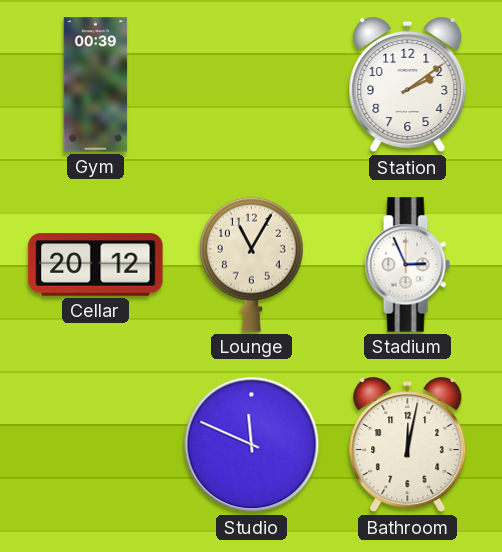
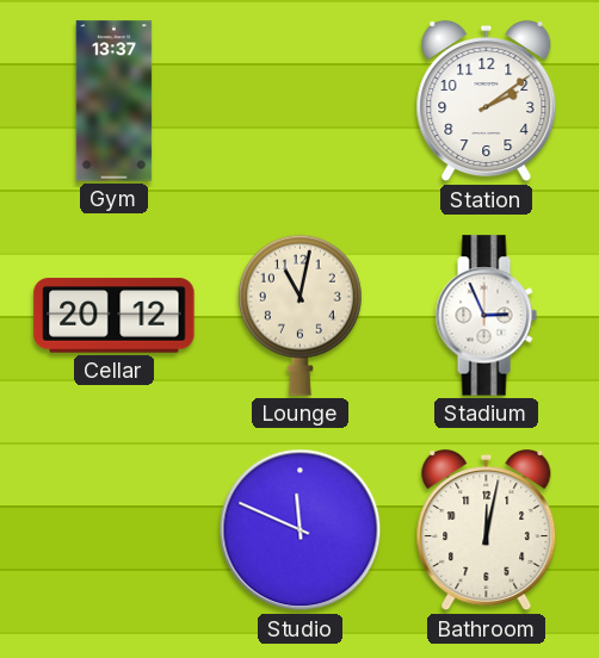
Gym: 00:39 -> 13:37 (115, 101)
Lounge: 11:05 -> 11:02 (299, 315)
